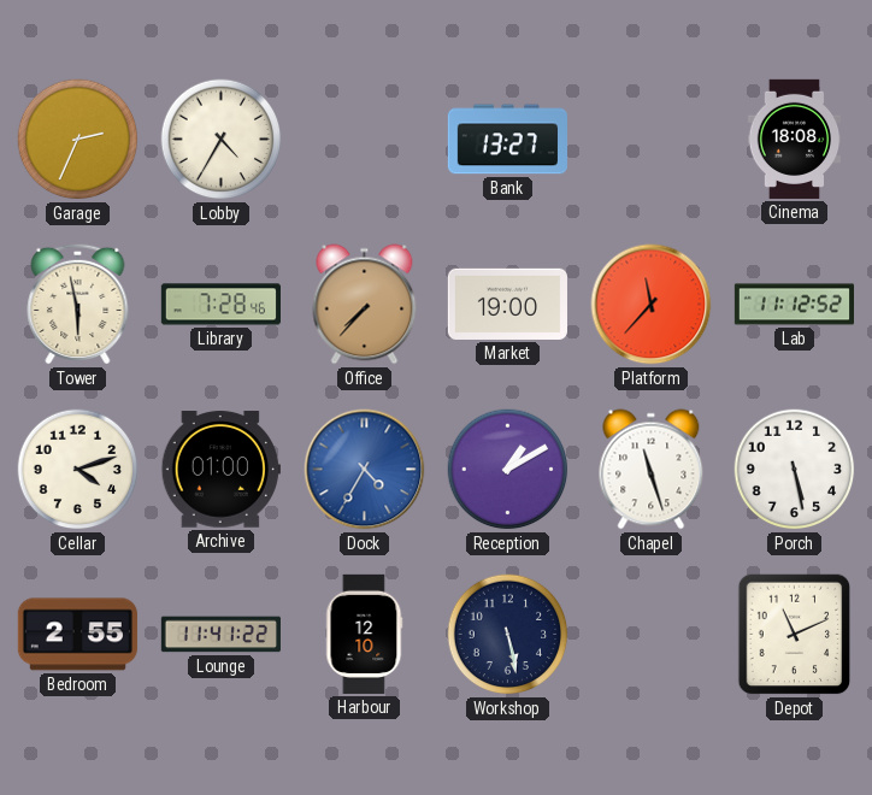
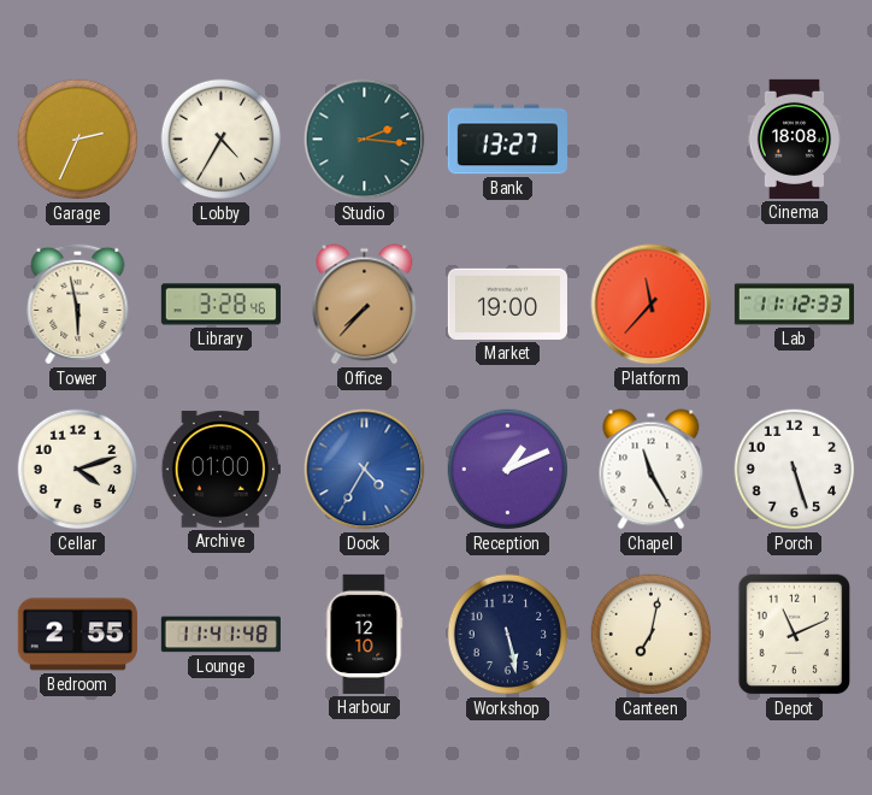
Studio: none -> 2:16 (365, 140)
Library: 7:28 -> 3:28 (220, 305)
Lab: 11:12:52 -> 11:12:33 (794, 305)
Reception: 1:10 -> 1:11 (508, 470)
Chapel: 11:27 -> 11:25 (652, 470)
Porch: 5:28 -> 5:27 (795, 470)
Lounge: 11:41:22 -> 11:41:48 (220, 635)
Canteen: none -> 7:02 (652, 635)
